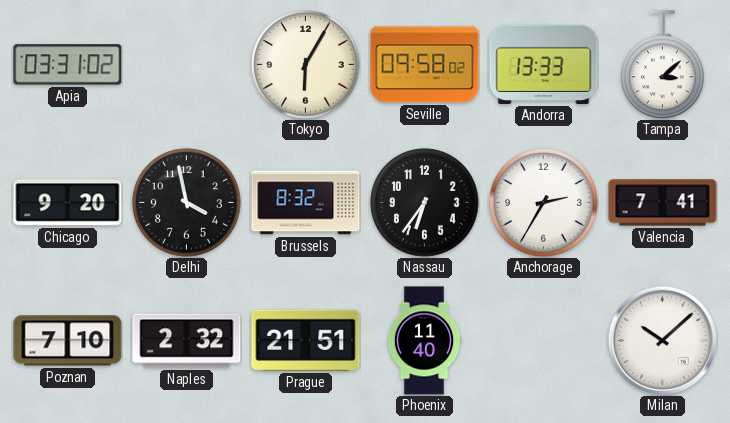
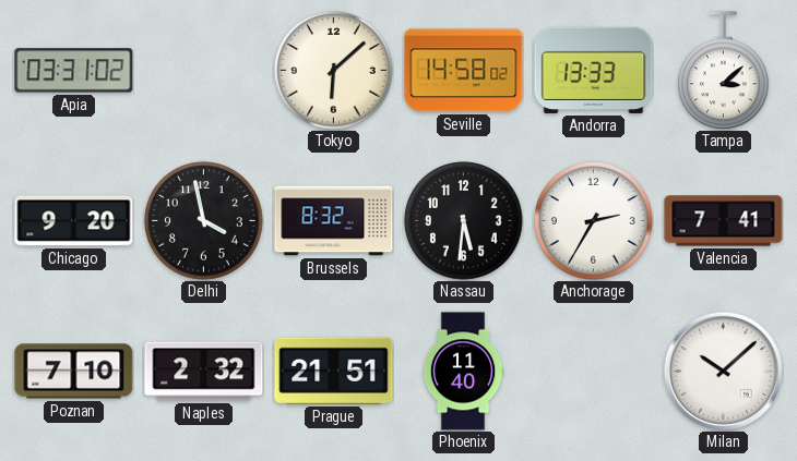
Tokyo: 6:05 -> 6:08 (334, 71)
Seville: 09:58 -> 14:58 (464, 71)
Nassau: 6:36 -> 5:31 (464, 221)
